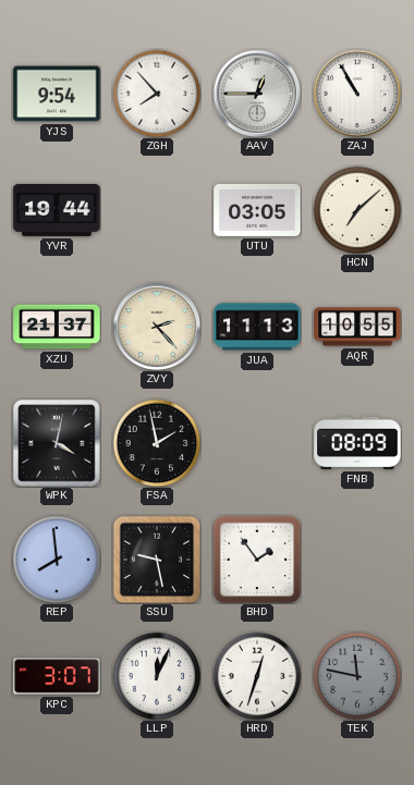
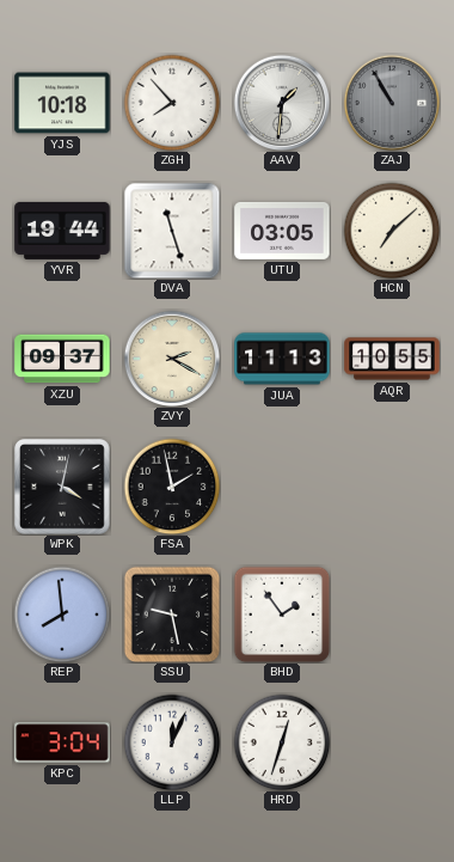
YJS: 9:54 -> 10:18 (62, 103)
AAV: 12:45 -> 1:31 (282, 103)
ZAJ dial: white -> grey (392, 103)
DVA: none -> 11:27 (172, 231)
XZU: 21:37 -> 09:37 (62, 359)
ZVY: 2:23 -> 2:20 (172, 359)
FNB: 08:09 -> none (357, 443)
KPC: 3:07 -> 3:04 (62, 742)
TEK: 11:47 -> none (357, 676)
